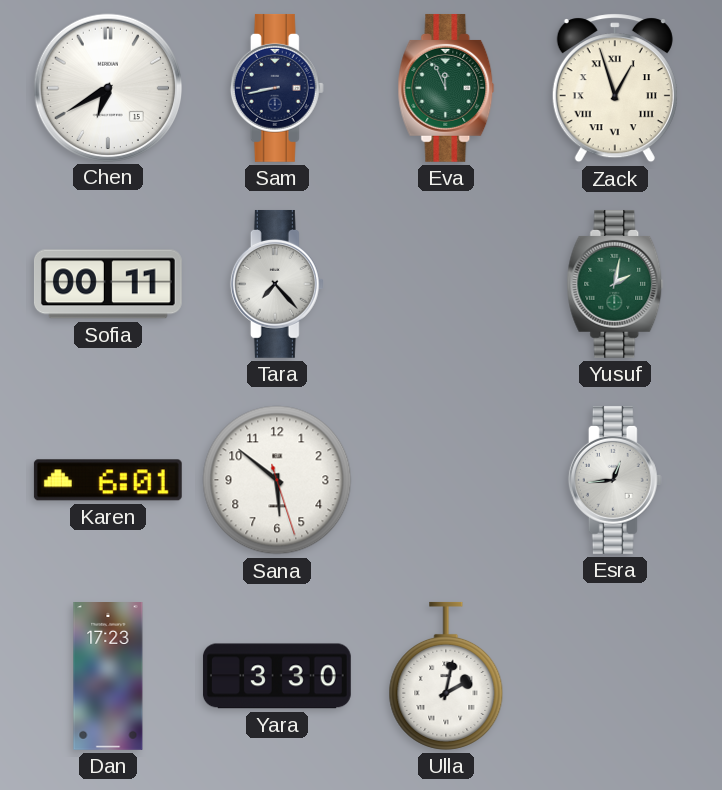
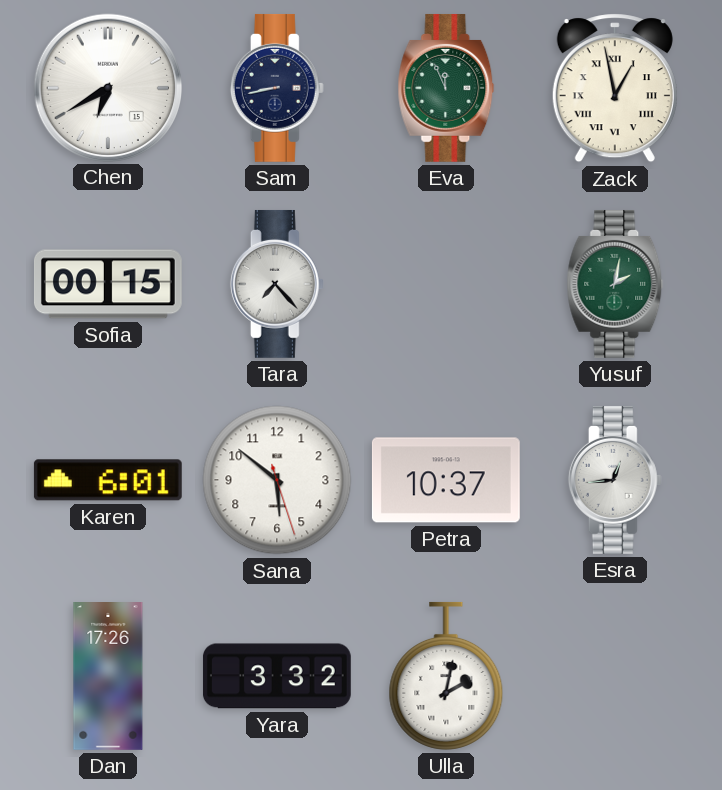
Zack: 12:57 -> 12:58 (615, 88)
Sofia: 00:11 -> 00:15 (108, 284)
Petra: none -> 10:37 (446, 480)
Dan: 17:23 -> 17:26 (108, 677)
Yara: 3:30 -> 3:32 (277, 676)
